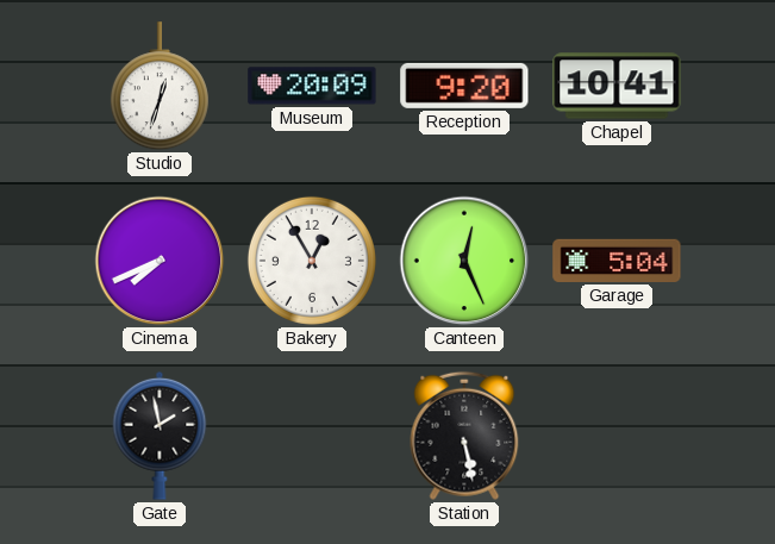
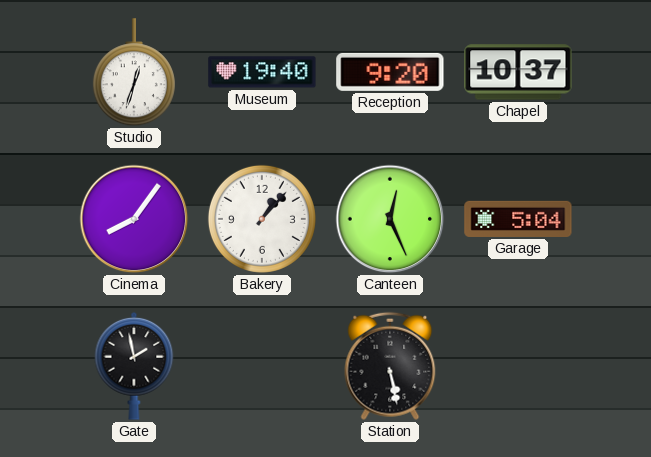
Museum: 20:09 -> 19:40 (262, 72)
Chapel: 10:41 -> 10:37 (518, 72)
Cinema: 7:41 -> 8:06 (134, 219)
Bakery: 12:55 -> 1:07 (262, 219)
